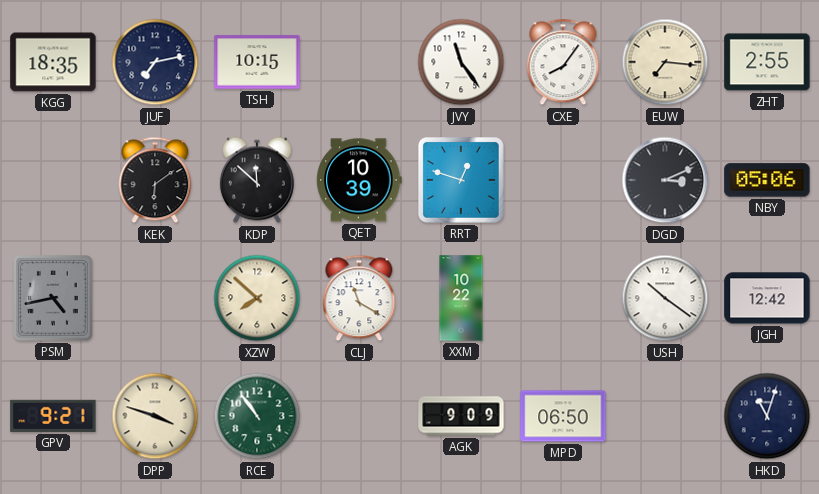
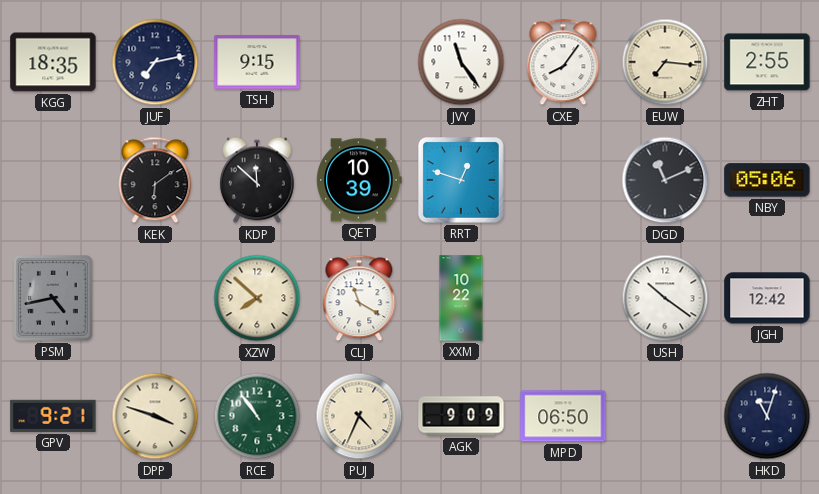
TSH: 10:15 -> 9:15 (257, 62)
DGD: 3:11 -> 11:11 (665, 180)
PUJ: none -> 4:34 (359, 416)
